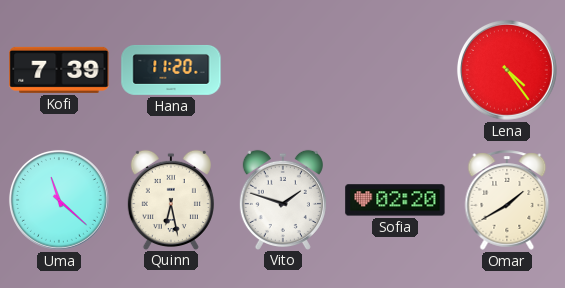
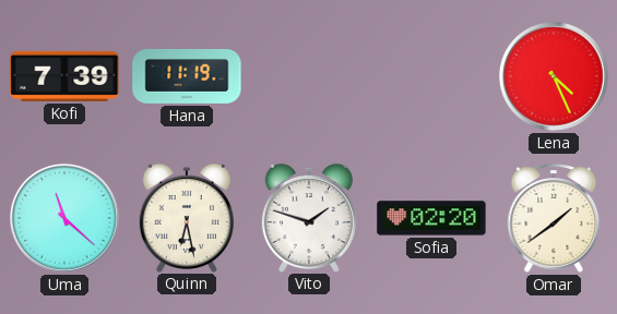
Hana: 11:20 -> 11:19 (187, 76)
Lena: 4:24 -> 4:26 (554, 76)
Omar: 1:40 -> 1:39 (554, 218)
